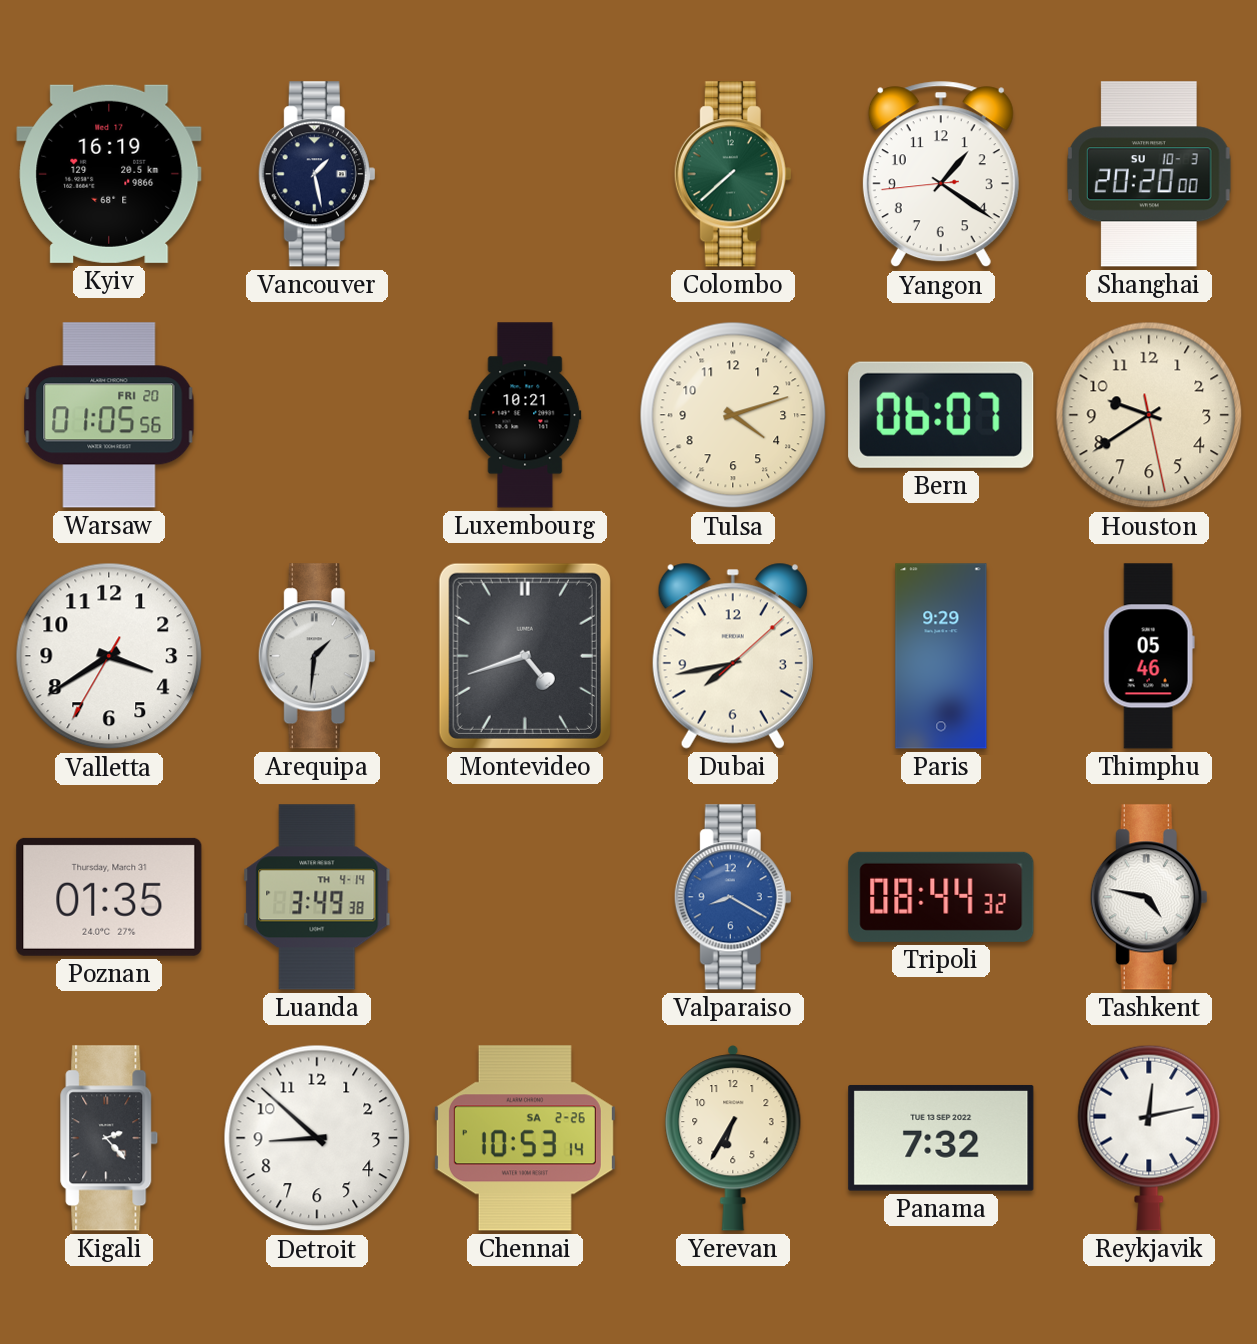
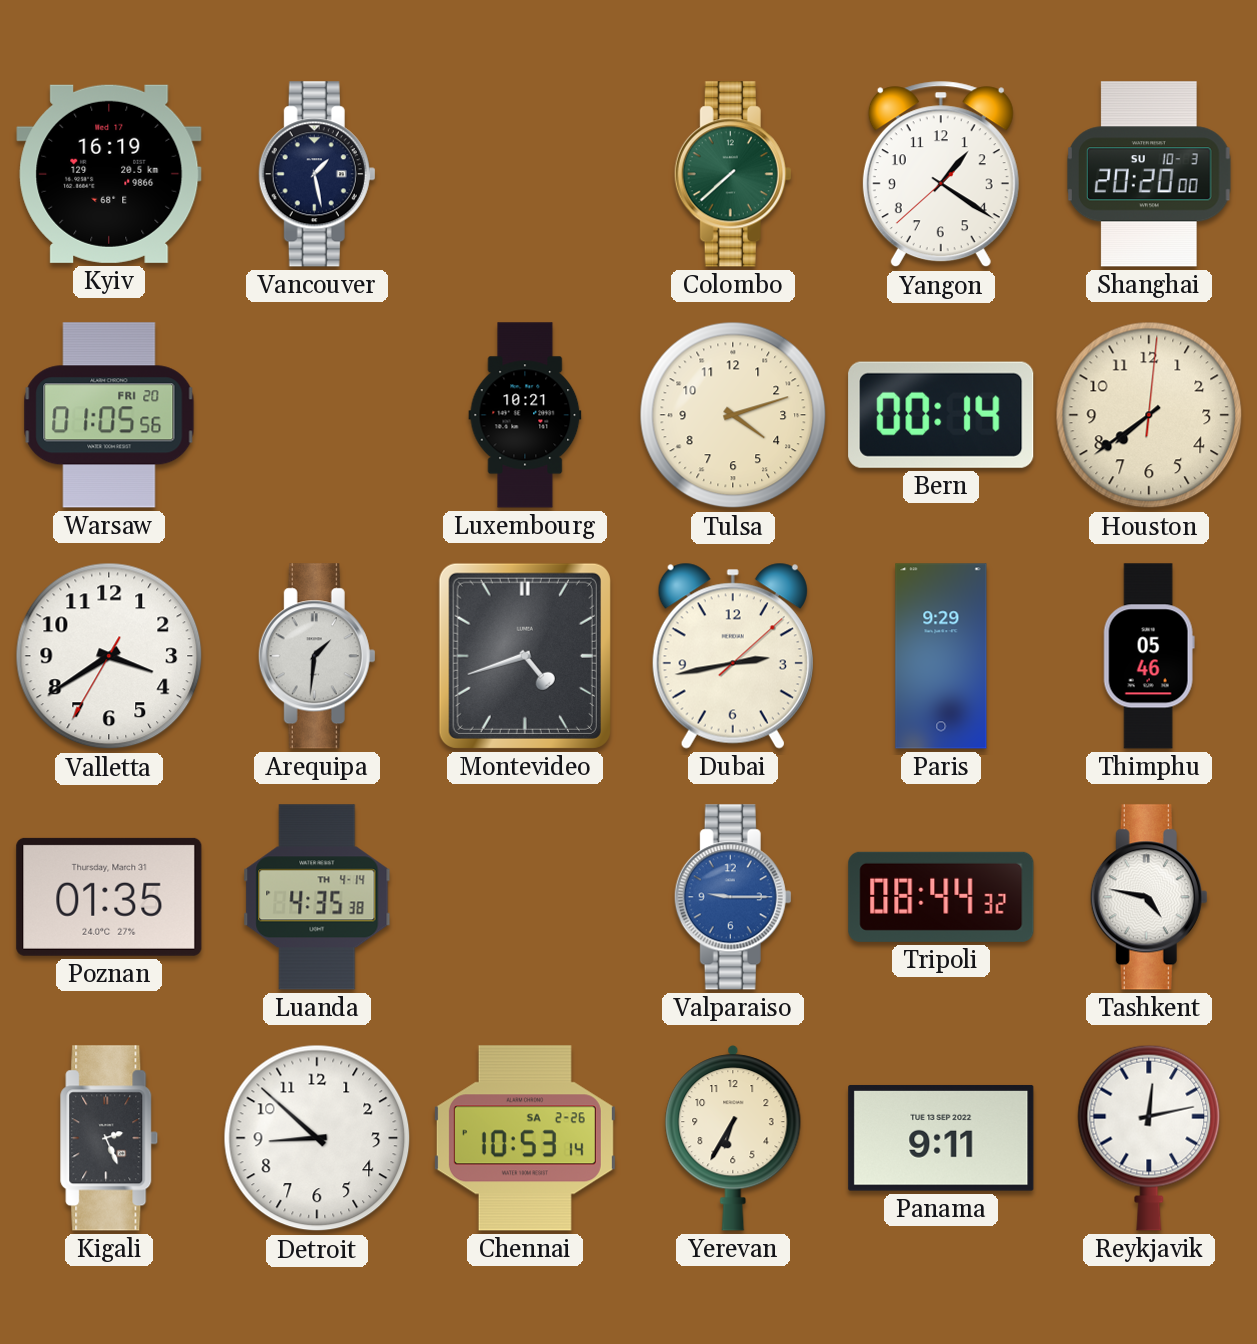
Yangon: 1:20:44 -> 1:20:38 (941, 174)
Bern: 06:07 -> 00:14 (941, 415)
Houston: 9:39 -> 7:39 (1149, 415)
Dubai: 7:43 -> 2:43 (733, 656)
Luanda: 3:49 -> 4:35 (317, 897)
Valparaiso: 8:20 -> 9:15 (733, 897)
Kigali: 2:23 -> 2:26 (109, 1138)
Panama: 7:32 -> 9:11 (941, 1138)
